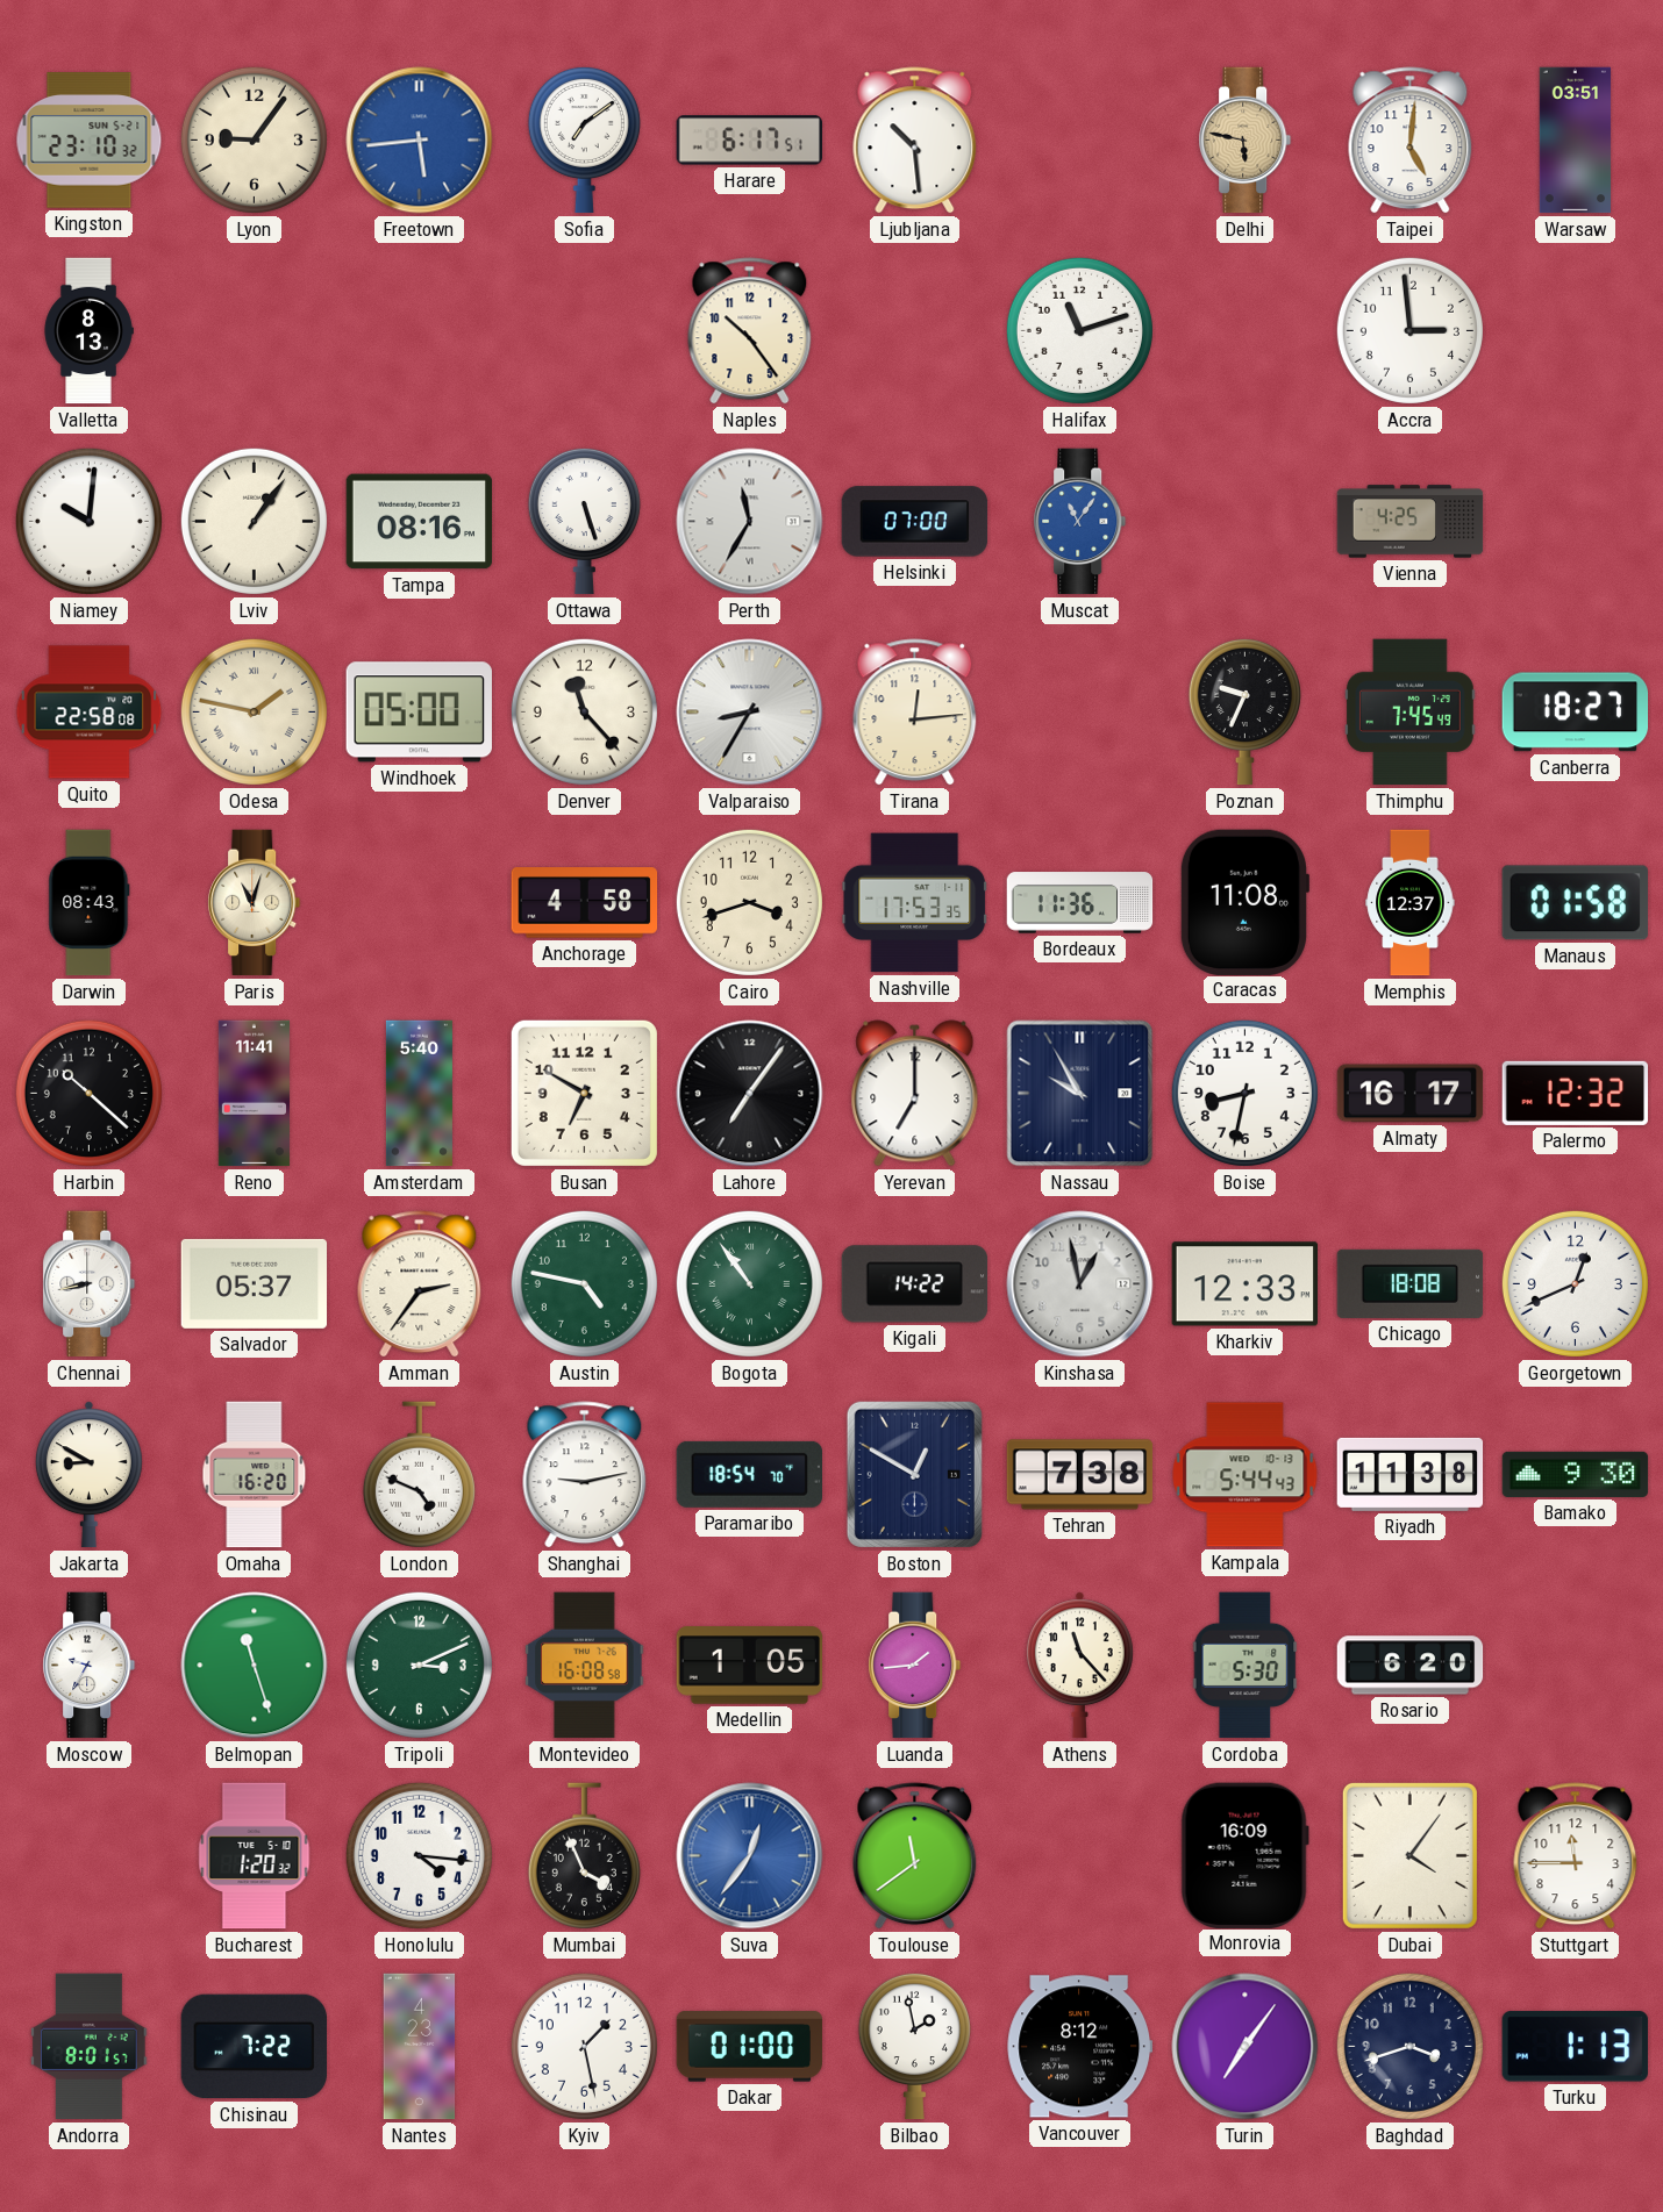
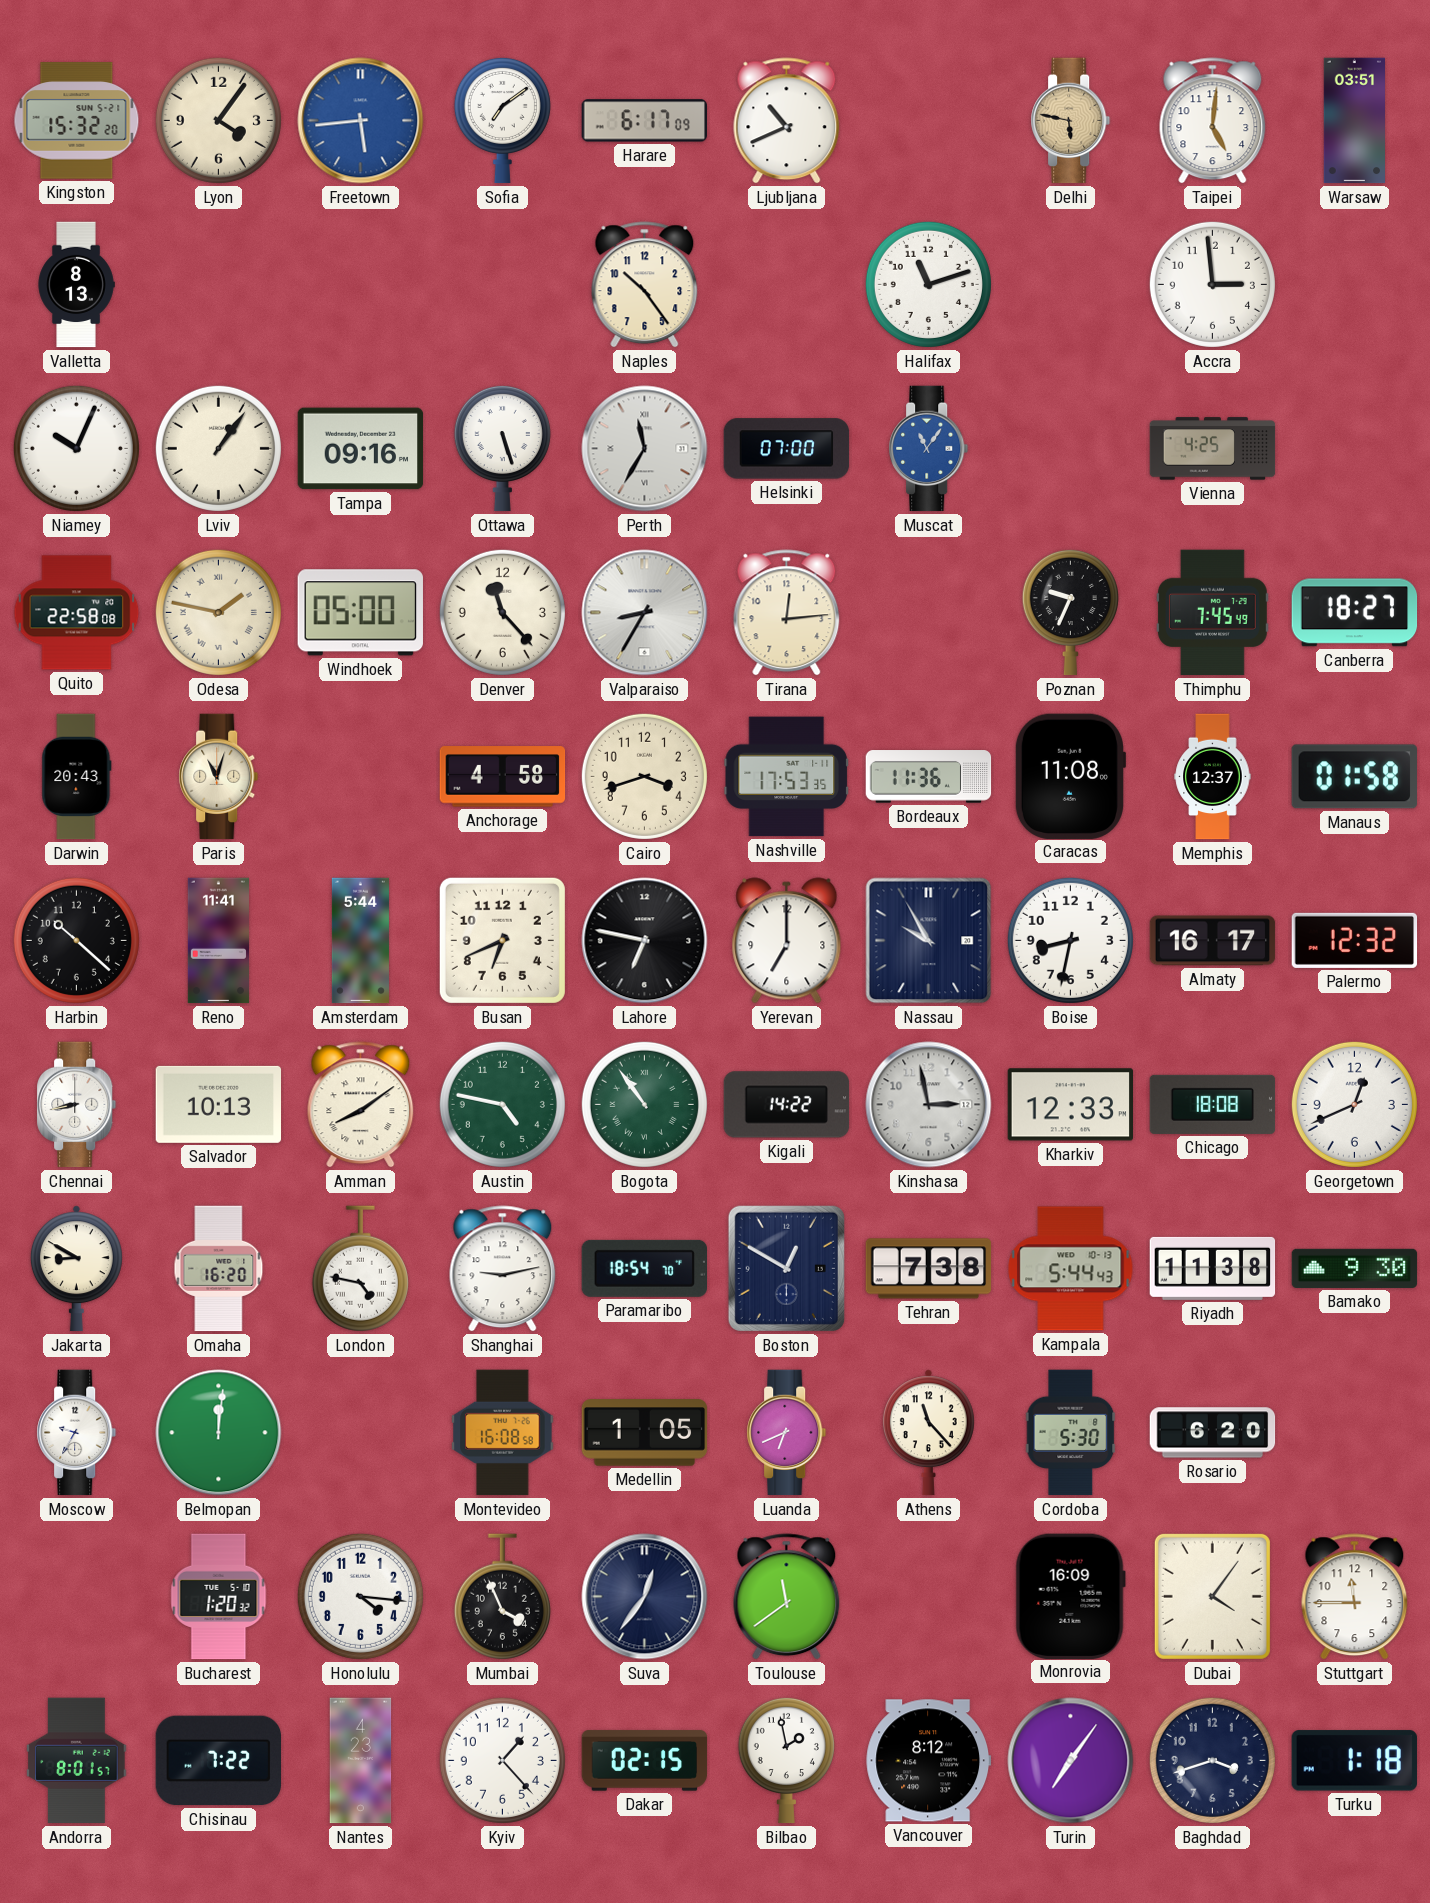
Kingston: 23:10 -> 15:32 (77, 121)
Lyon: 9:06 -> 4:06 (218, 120)
Harare: 6:17:51 -> 6:17:09 (644, 121)
Ljubljana: 10:29 -> 10:41 (787, 121)
Niamey: 10:01 -> 10:04 (76, 448)
Tampa: 08:16 -> 09:16 (361, 449)
Darwin: 08:43 -> 20:43 (77, 777)
Amsterdam: 5:40 -> 5:44 (360, 941)
Busan: 6:50 -> 6:41 (502, 940)
Lahore: 7:06 -> 6:47 (645, 941)
Salvador: 05:37 -> 10:13 (219, 1104)
Amman: 2:36 -> 8:09 (361, 1105)
Kinshasa: 12:58 -> 2:58 (929, 1105)
London: 4:49 -> 4:47 (360, 1269)
Belmopan: 11:27 -> 12:01 (219, 1433)
Tripoli: 3:11 -> none (419, 1665)
Luanda: 1:44 -> 6:41 (787, 1433)
Suva dial: blue -> navy (645, 1597)
Kyiv: 1:28 -> 1:23 (502, 1760)
Dakar: 01:00 -> 02:15 (645, 1761)
Turku: 1:13 -> 1:18 (1354, 1761)
